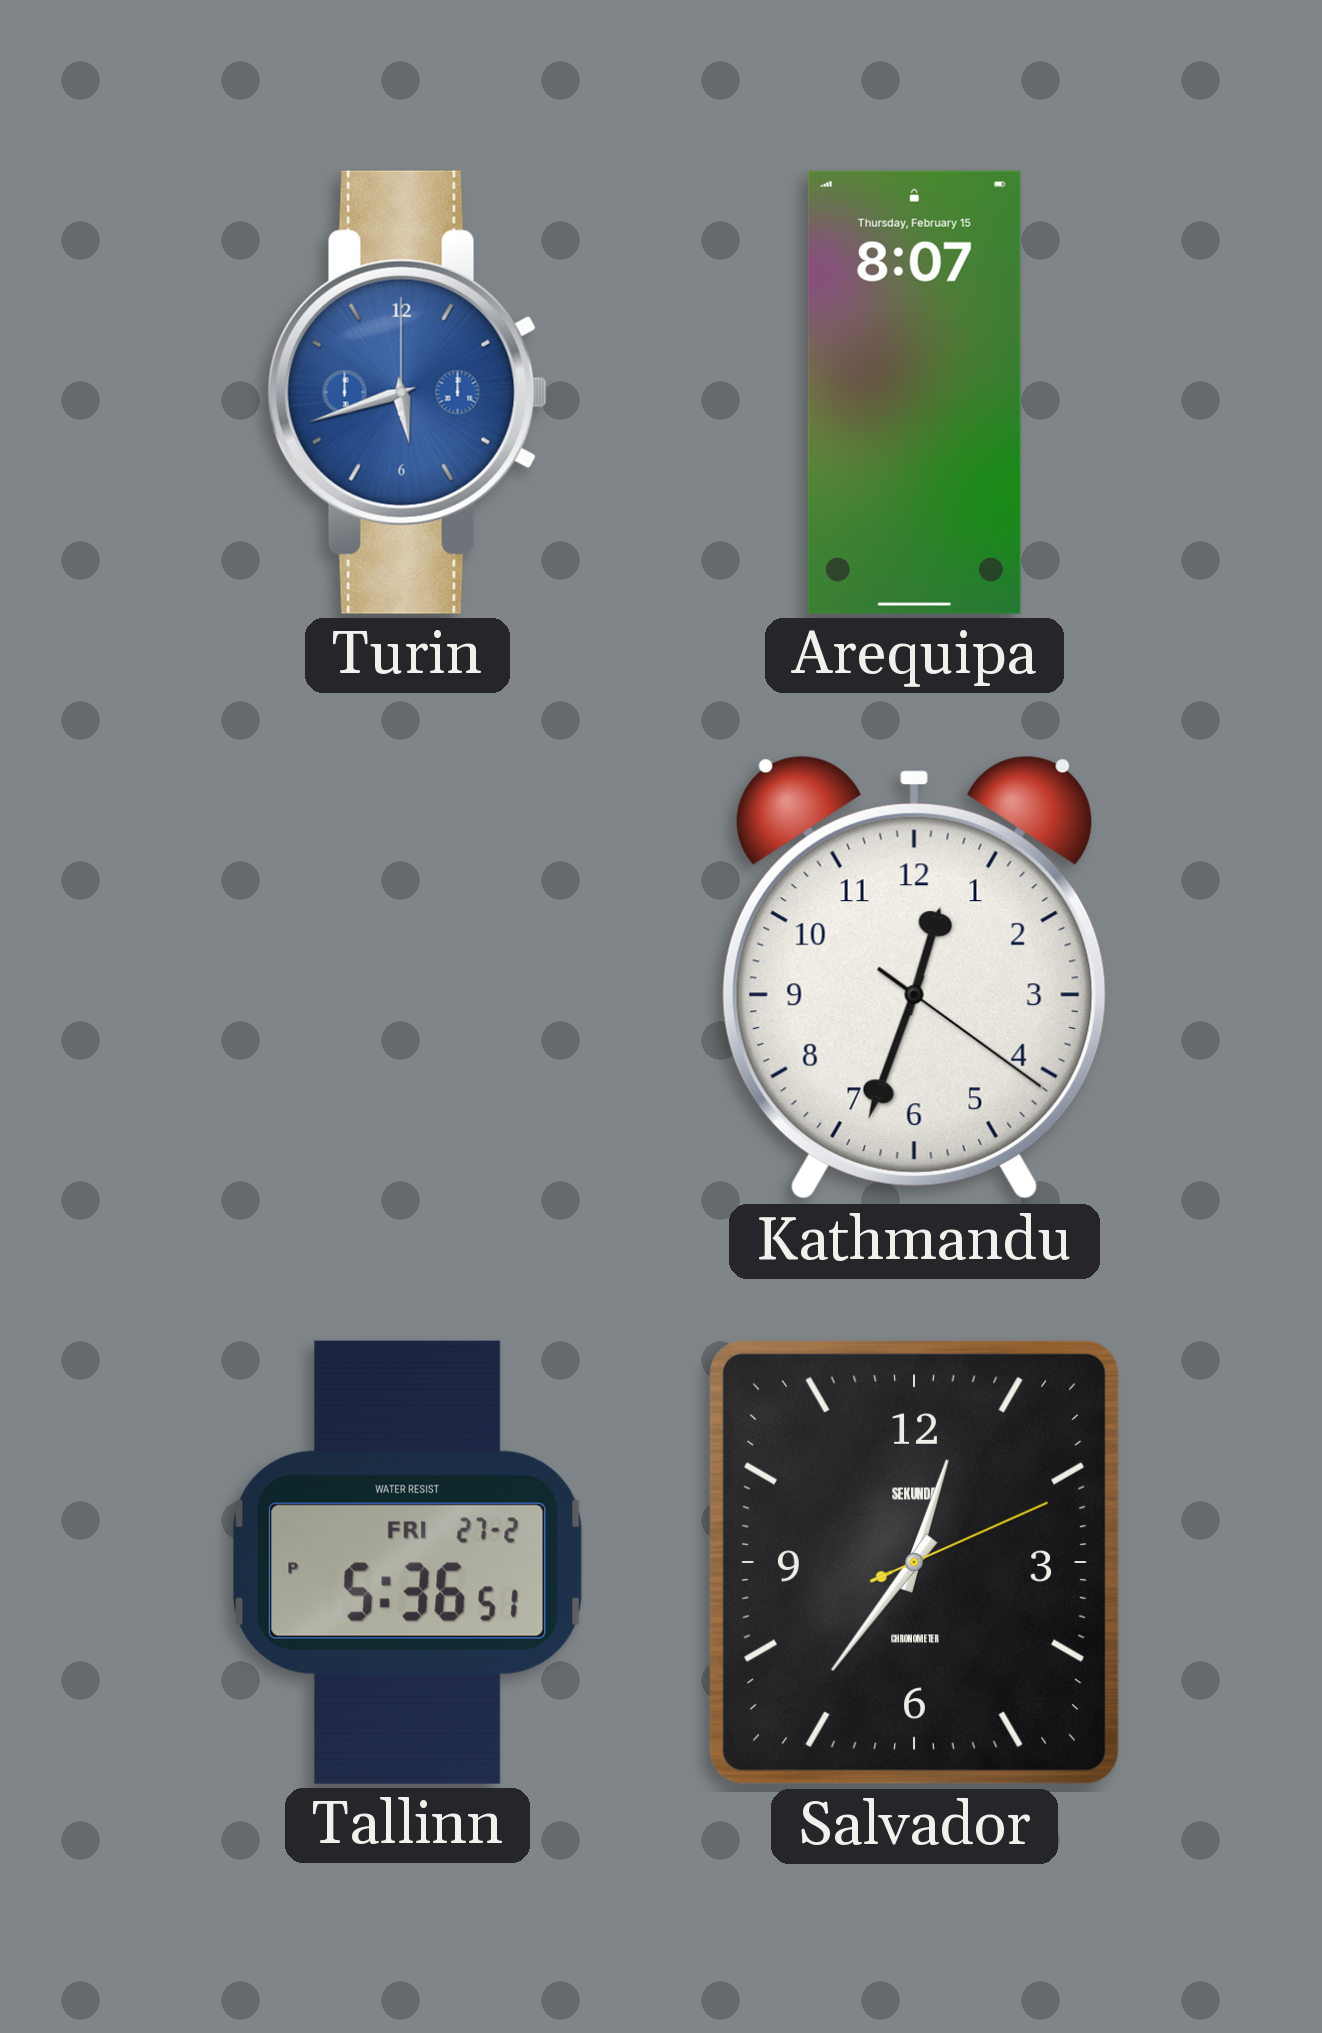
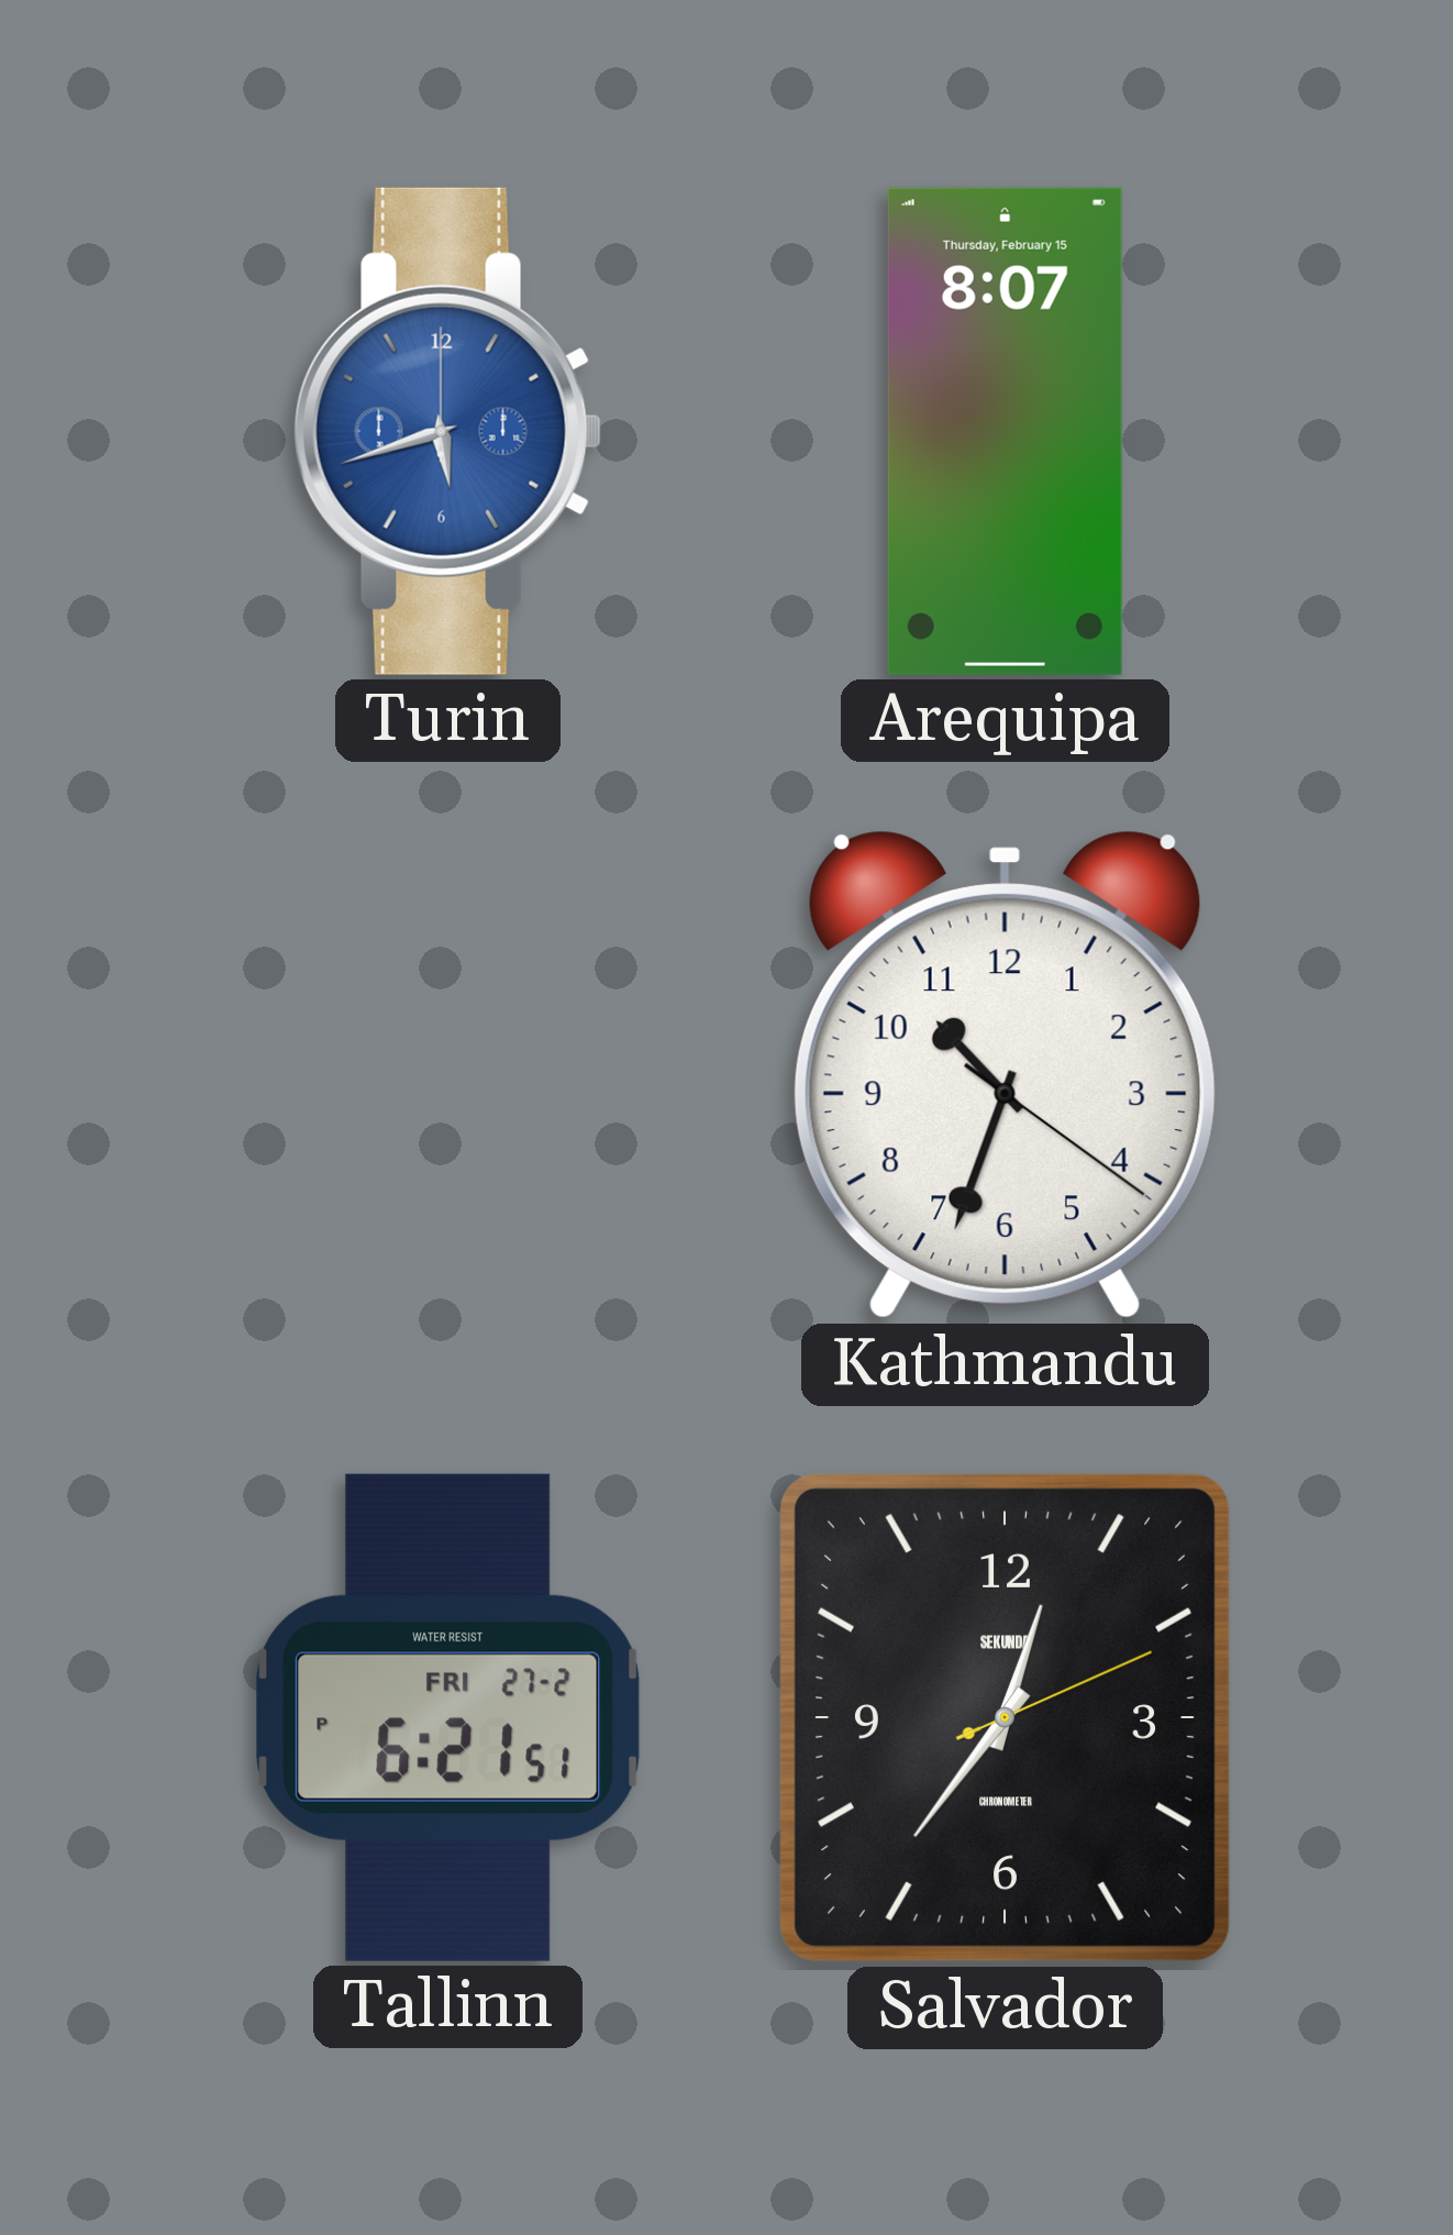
Kathmandu: 12:33 -> 10:33 (1005, 1075)
Tallinn: 5:36 -> 6:21 (448, 1717)
